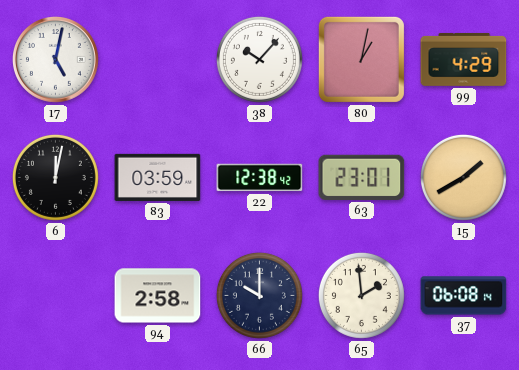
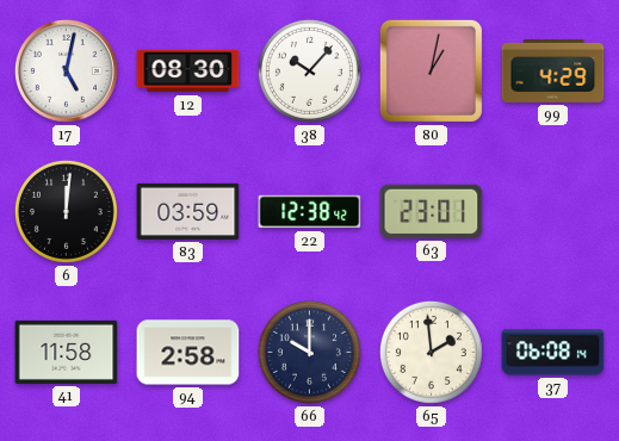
12: none -> 08:30 (188, 72)
6: 12:02 -> 12:01 (66, 211)
15: 1:40 -> none (463, 177)
41: none -> 11:58 (67, 352)
